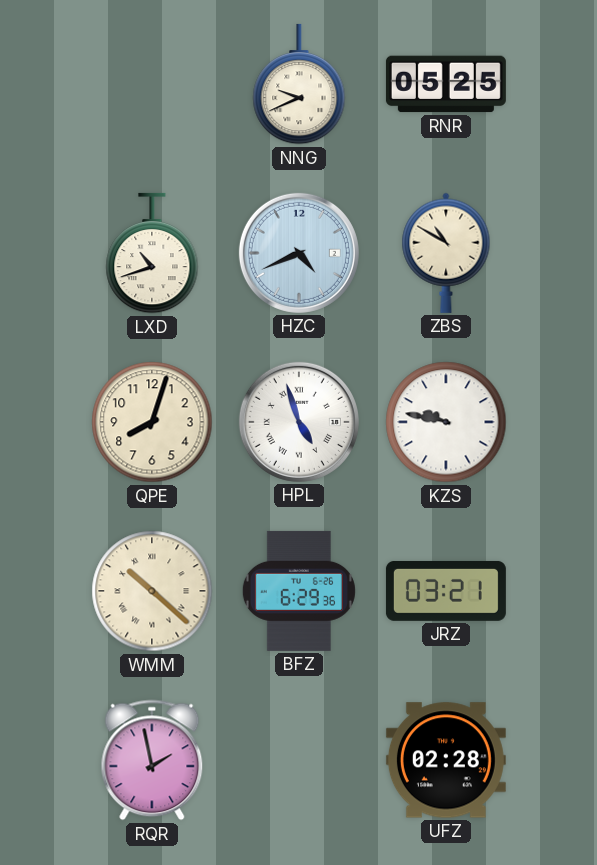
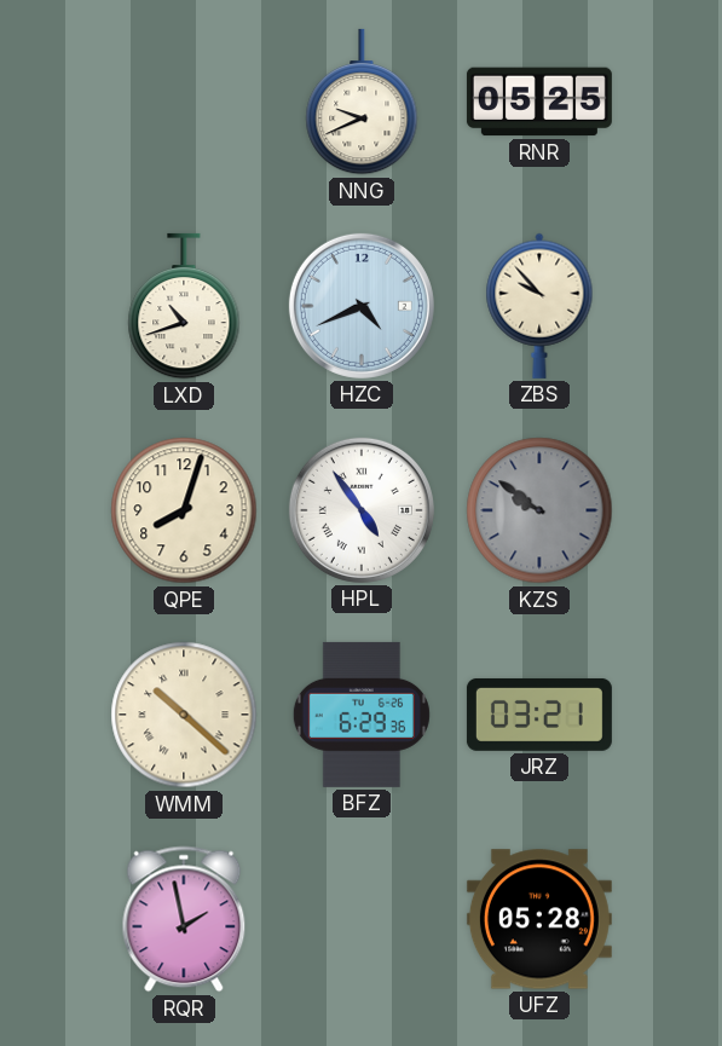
ZBS: 10:50 -> 9:53 (539, 306)
HPL: 4:57 -> 4:54 (362, 510)
KZS: 9:47 -> 9:51 (539, 510)
KZS dial: white -> grey (539, 510)
UFZ: 02:28 -> 05:28 (539, 919)
